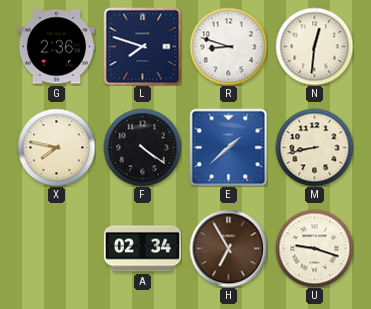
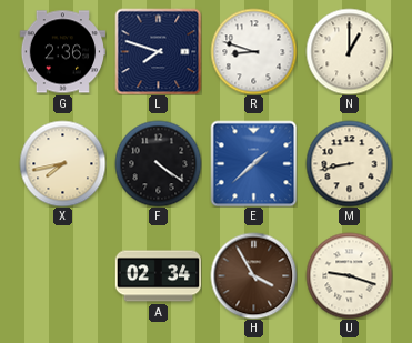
N: 12:31 -> 1:00 (349, 51)
X: 7:47 -> 7:43 (62, 163)
H: 6:55 -> 3:55 (253, 275)
